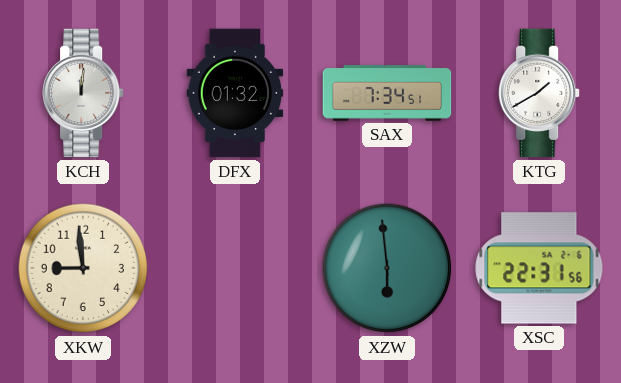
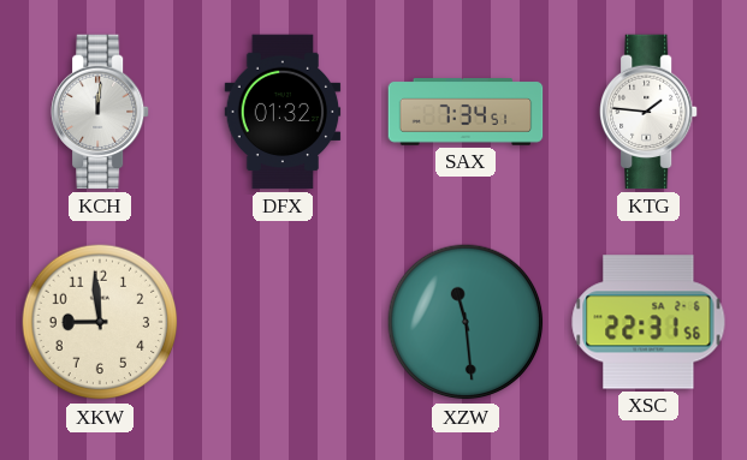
KTG: 1:40 -> 1:46 (650, 112)
XZW: 5:59 -> 11:29 (466, 322)
